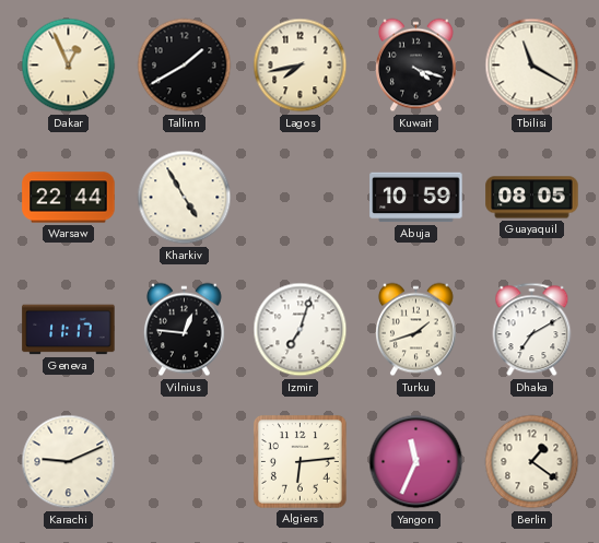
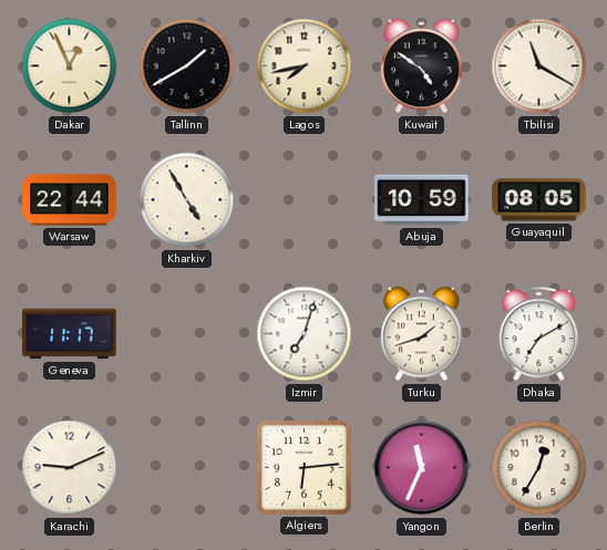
Kuwait: 4:18 -> 4:51 (421, 66)
Vilnius: 12:46 -> none (184, 330)
Berlin: 1:21 -> 12:35 (539, 468)
